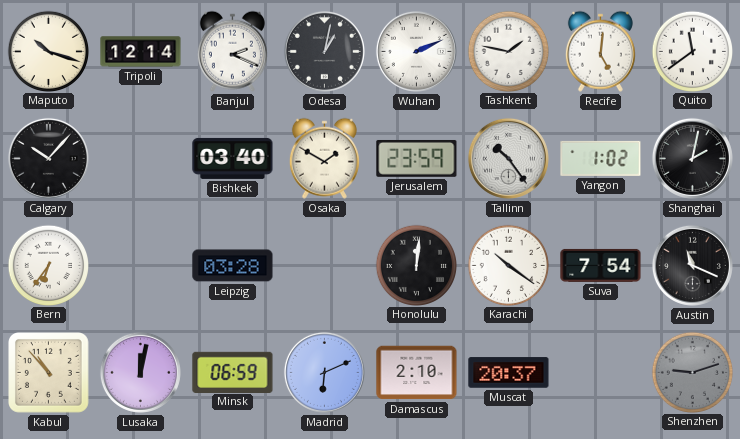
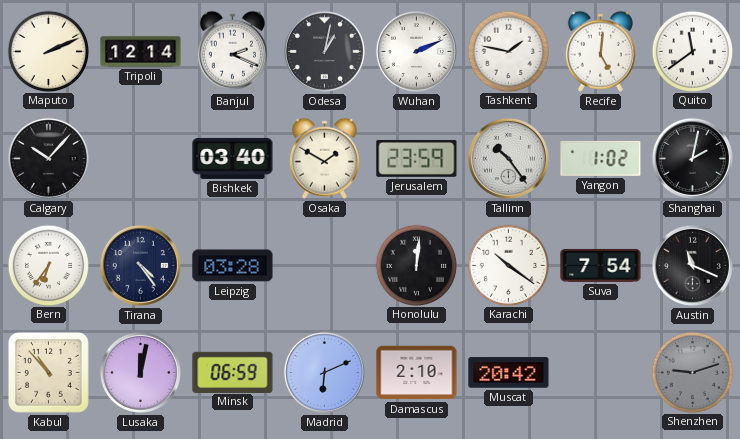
Maputo: 10:18 -> 2:11 (48, 51)
Tirana: none -> 4:24 (140, 265)
Muscat: 20:37 -> 20:42 (509, 373)
